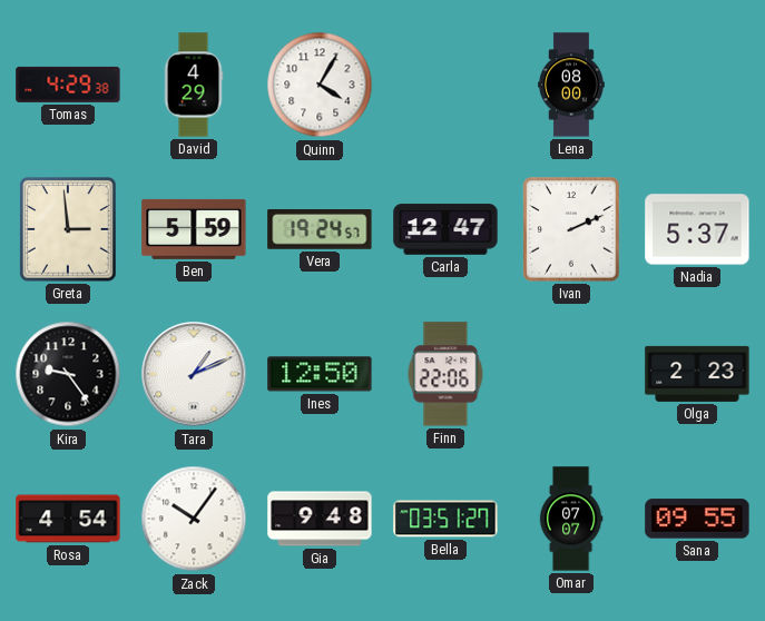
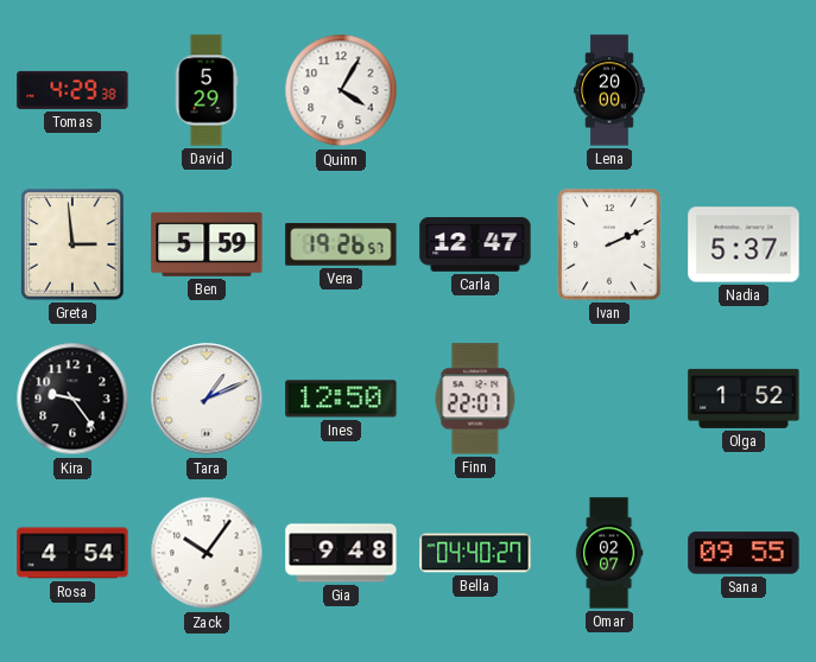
David: 4:29 -> 5:29 (207, 90)
Lena: 08:00 -> 20:00 (609, 90)
Vera: 19:24 -> 19:26 (341, 246)
Finn: 22:06 -> 22:07 (475, 399)
Olga: 2:23 -> 1:52 (744, 399)
Bella: 03:51 -> 04:40 (475, 553)
Omar: 07:07 -> 02:07 (609, 553)
